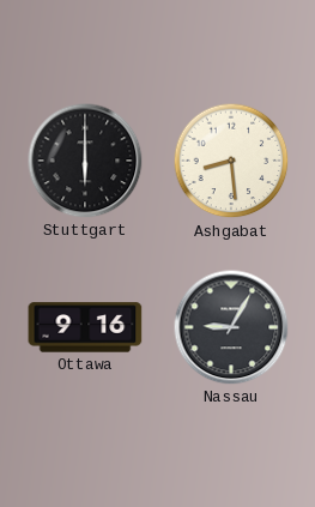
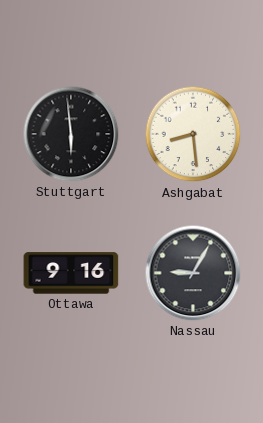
Stuttgart: 6:00 -> 5:59 (71, 134)
